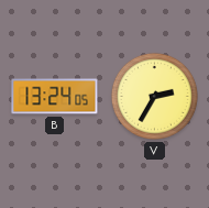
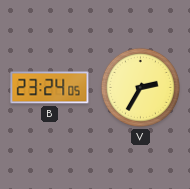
B: 13:24 -> 23:24 (50, 88)
